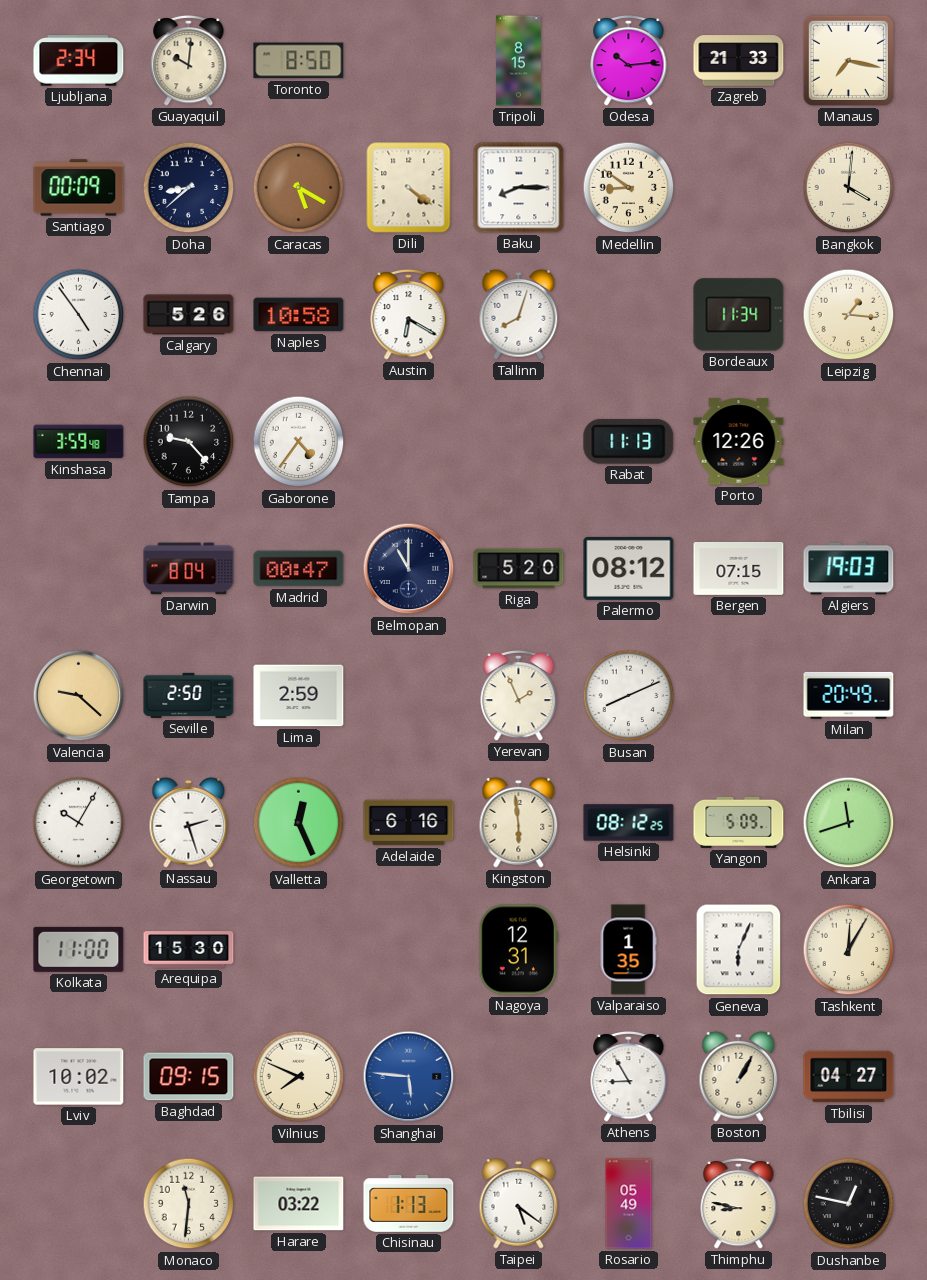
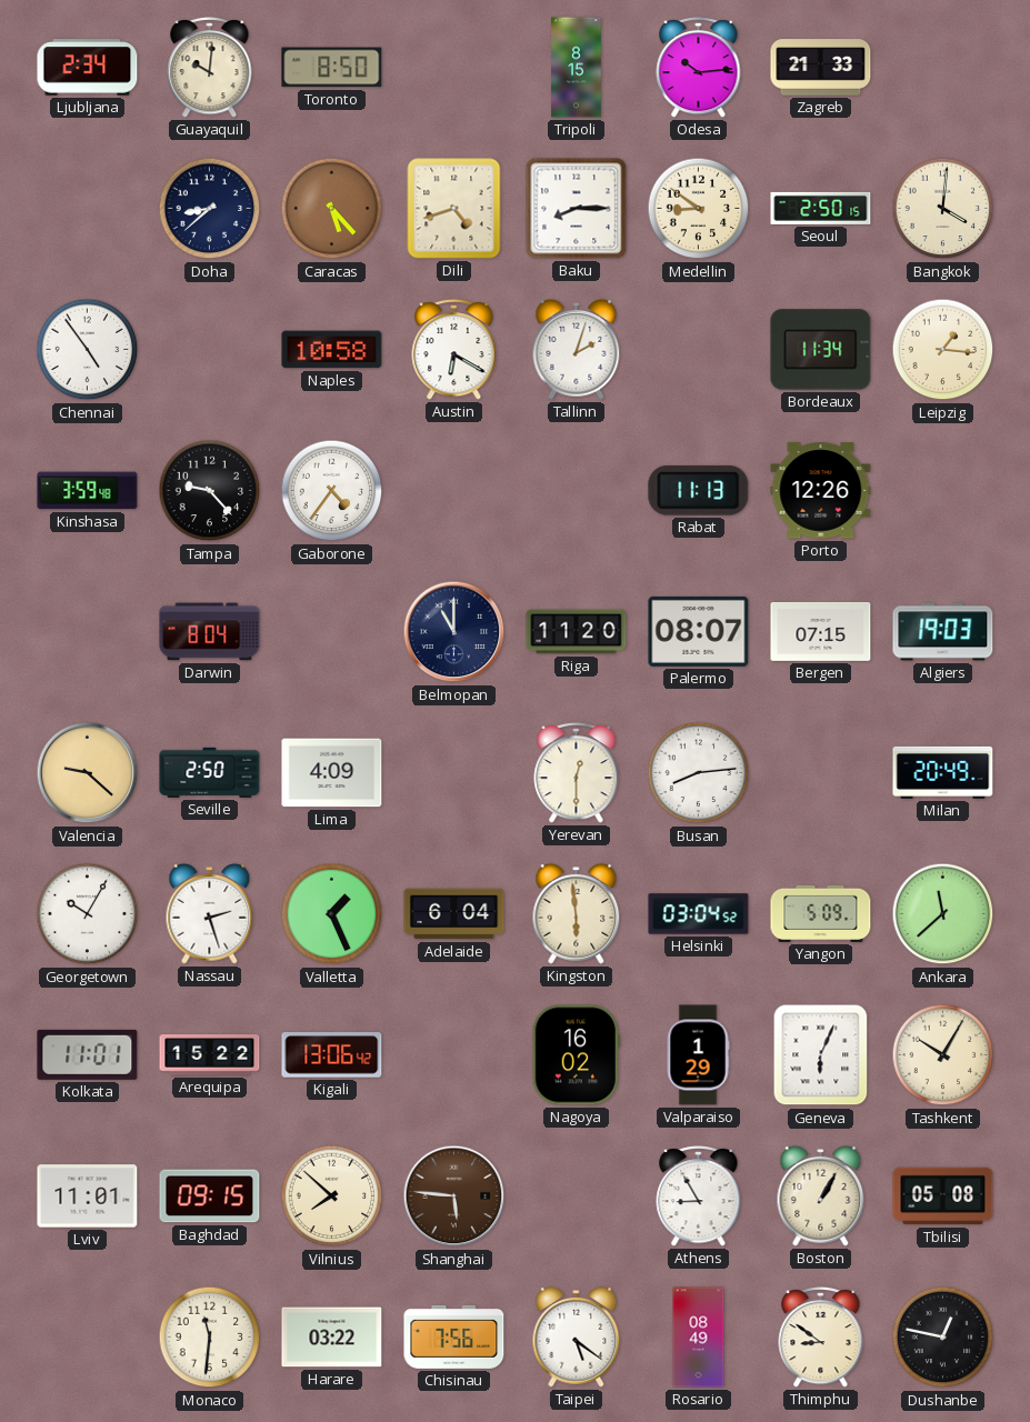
Manaus: 7:17 -> none (848, 60)
Santiago: 00:09 -> none (79, 188)
Caracas: 5:20 -> 5:23 (332, 209)
Dili: 4:21 -> 4:42 (454, 209)
Seoul: none -> 2:50 (821, 208)
Calgary: 5:26 -> none (189, 315)
Tallinn: 8:03 -> 2:03 (577, 349)
Madrid: 00:47 -> none (299, 569)
Riga: 5:20 -> 11:20 (577, 632)
Palermo: 08:12 -> 08:07 (699, 631)
Lima: 2:59 -> 4:09 (332, 773)
Yerevan: 1:56 -> 12:30 (577, 772)
Busan: 8:11 -> 8:14 (699, 773)
Valletta: 12:26 -> 1:26 (332, 914)
Adelaide: 6:16 -> 6:04 (454, 914)
Helsinki: 08:12 -> 03:04 (699, 914)
Ankara: 11:42 -> 11:38 (943, 914)
Kolkata: 11:00 -> 11:01 (88, 1054)
Arequipa: 15:30 -> 15:22 (210, 1055)
Kigali: none -> 13:06 (332, 1055)
Nagoya: 12:31 -> 16:02 (576, 1055)
Valparaiso: 1:35 -> 1:29 (698, 1055)
Tashkent: 12:05 -> 10:05 (943, 1055)
Lviv: 10:02 -> 11:01 (88, 1196)
Vilnius: 7:49 -> 7:52 (332, 1196)
Shanghai dial: blue -> brown (454, 1196)
Tbilisi: 04:27 -> 05:08 (943, 1196)
Chisinau: 1:13 -> 7:56 (454, 1336)
Rosario: 05:49 -> 08:49 (699, 1338)
Thimphu: 8:47 -> 8:51 (821, 1336)
